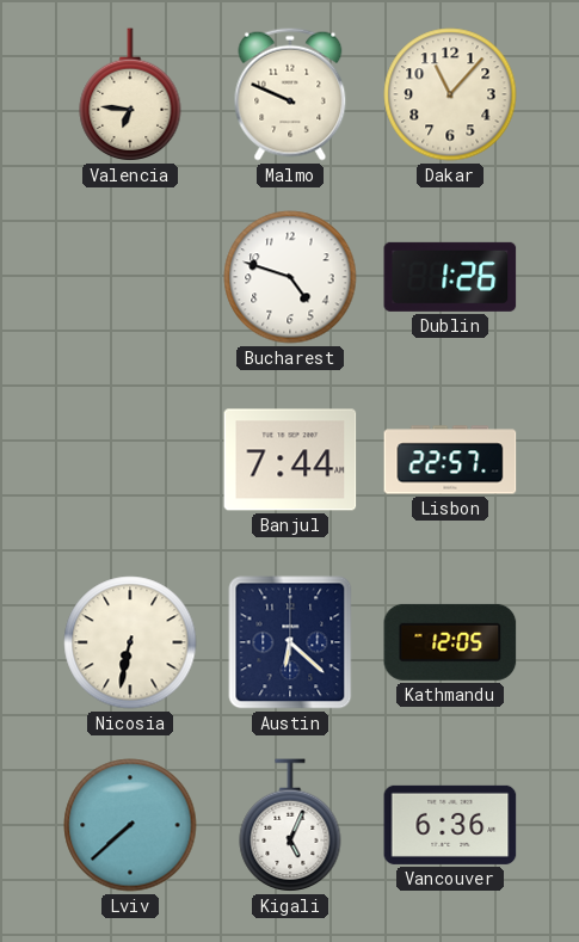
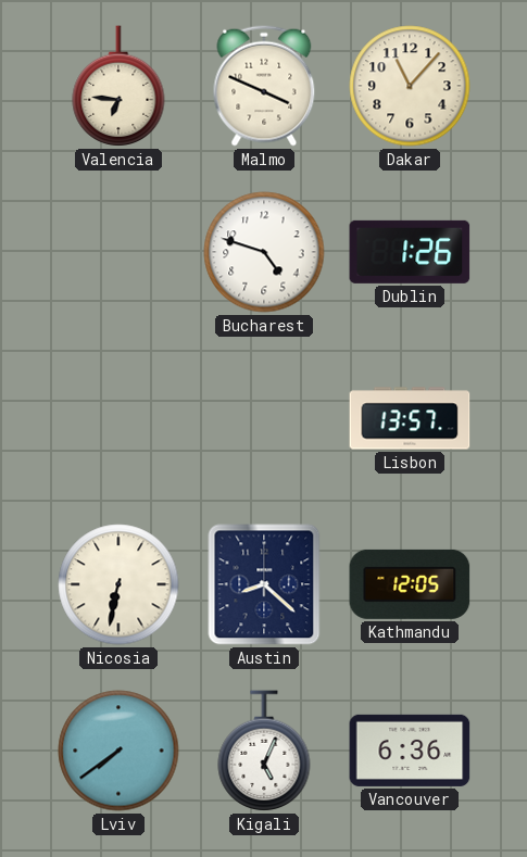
Malmo: 9:49 -> 3:49 (264, 86)
Banjul: 7:44 -> none (290, 460)
Lisbon: 22:57 -> 13:57 (410, 418)
Austin: 6:22 -> 8:22 (264, 584)
Lviv: 7:38 -> 7:39 (118, 751)
